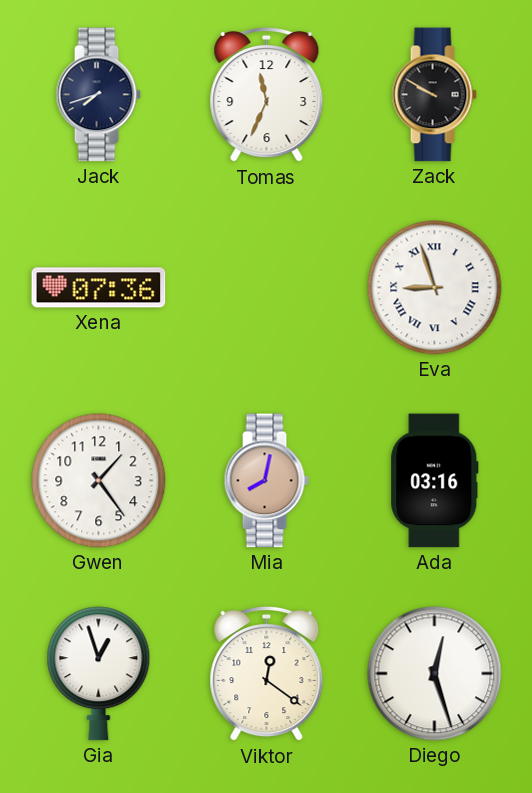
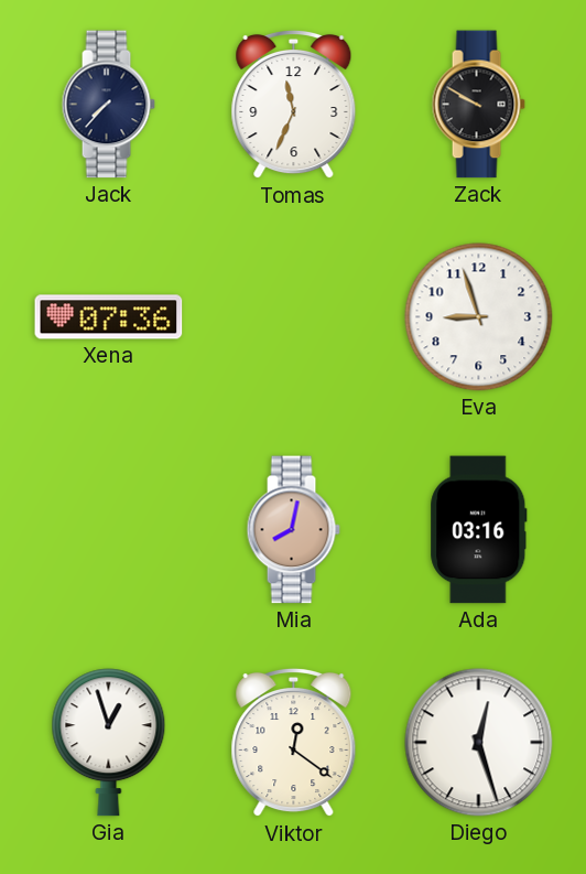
Jack: 7:42 -> 7:37 (108, 105)
Eva numerals: Roman -> Arabic (479, 317)
Gwen: 1:24 -> none (99, 481)
